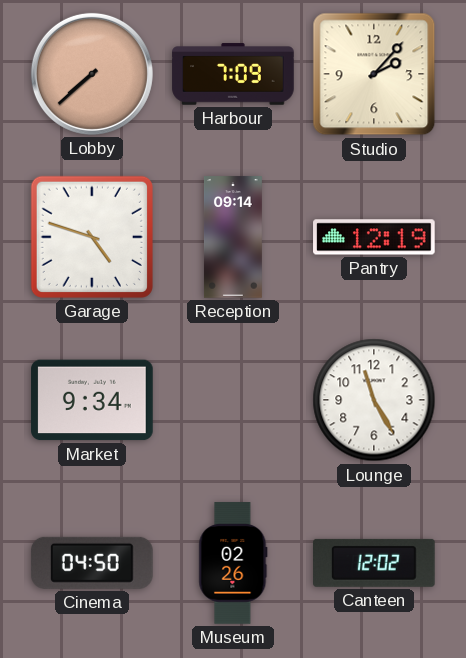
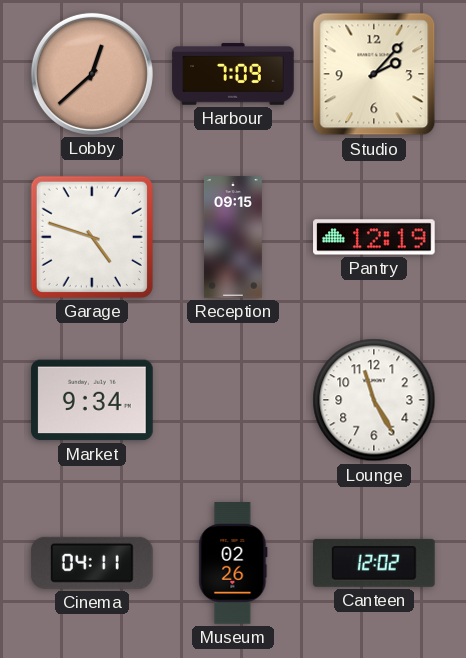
Lobby: 7:38 -> 12:38 (92, 74)
Reception: 09:14 -> 09:15 (233, 237)
Cinema: 04:50 -> 04:11 (92, 563)
